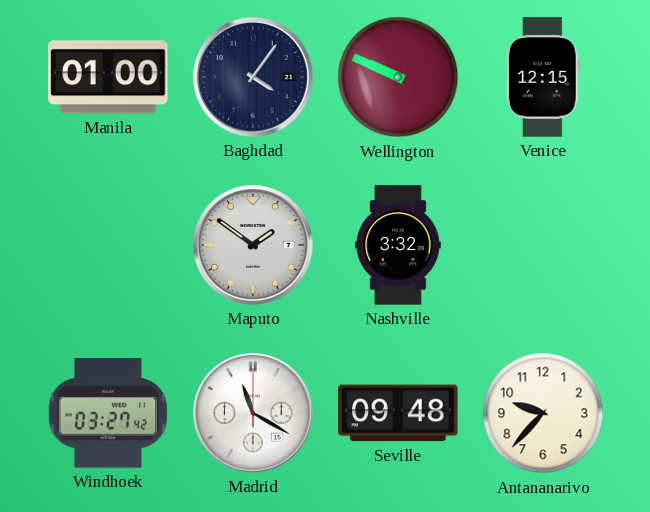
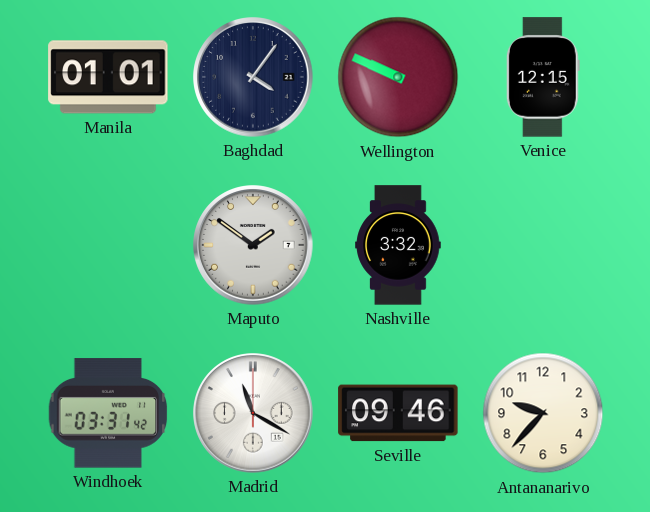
Manila: 01:00 -> 01:01 (108, 77)
Windhoek: 03:27 -> 03:31 (108, 413)
Seville: 09:48 -> 09:46 (398, 413)
